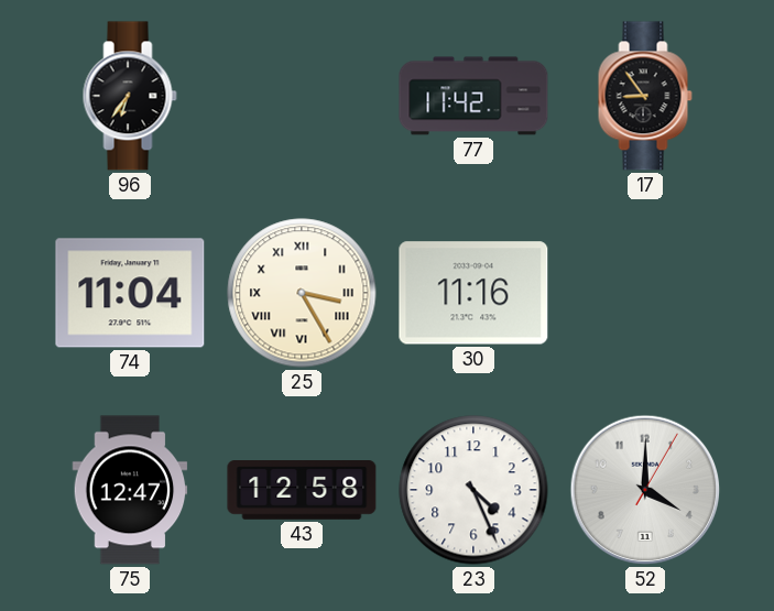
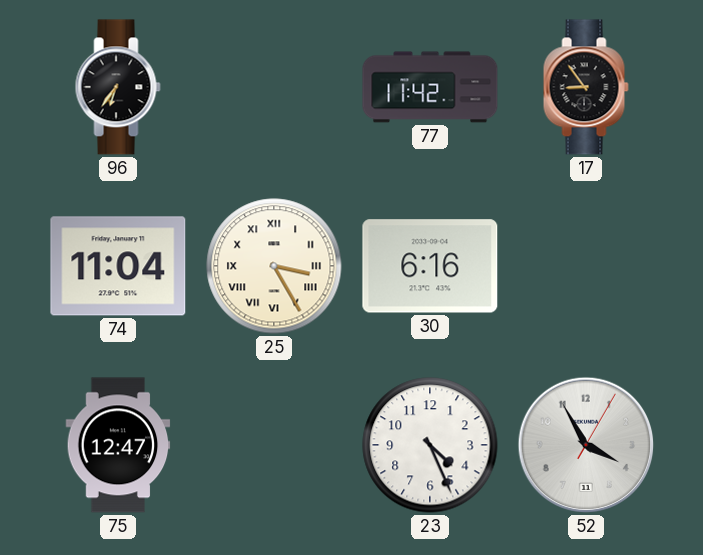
30: 11:16 -> 6:16 (430, 266)
43: 12:58 -> none (302, 490)
52: 4:00 -> 3:55 (586, 445)
